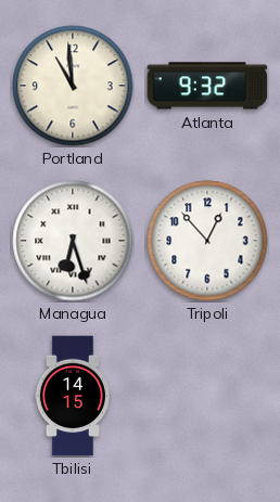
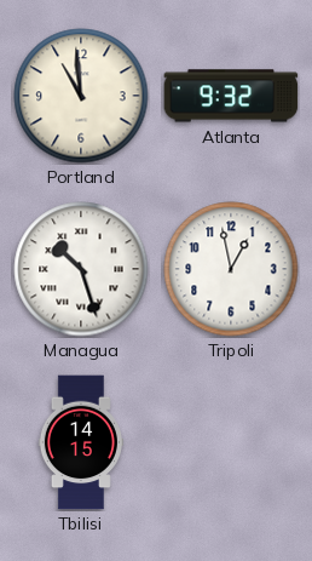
Managua: 6:27 -> 10:27 (81, 269)
Tripoli: 12:53 -> 12:58 (231, 269)
